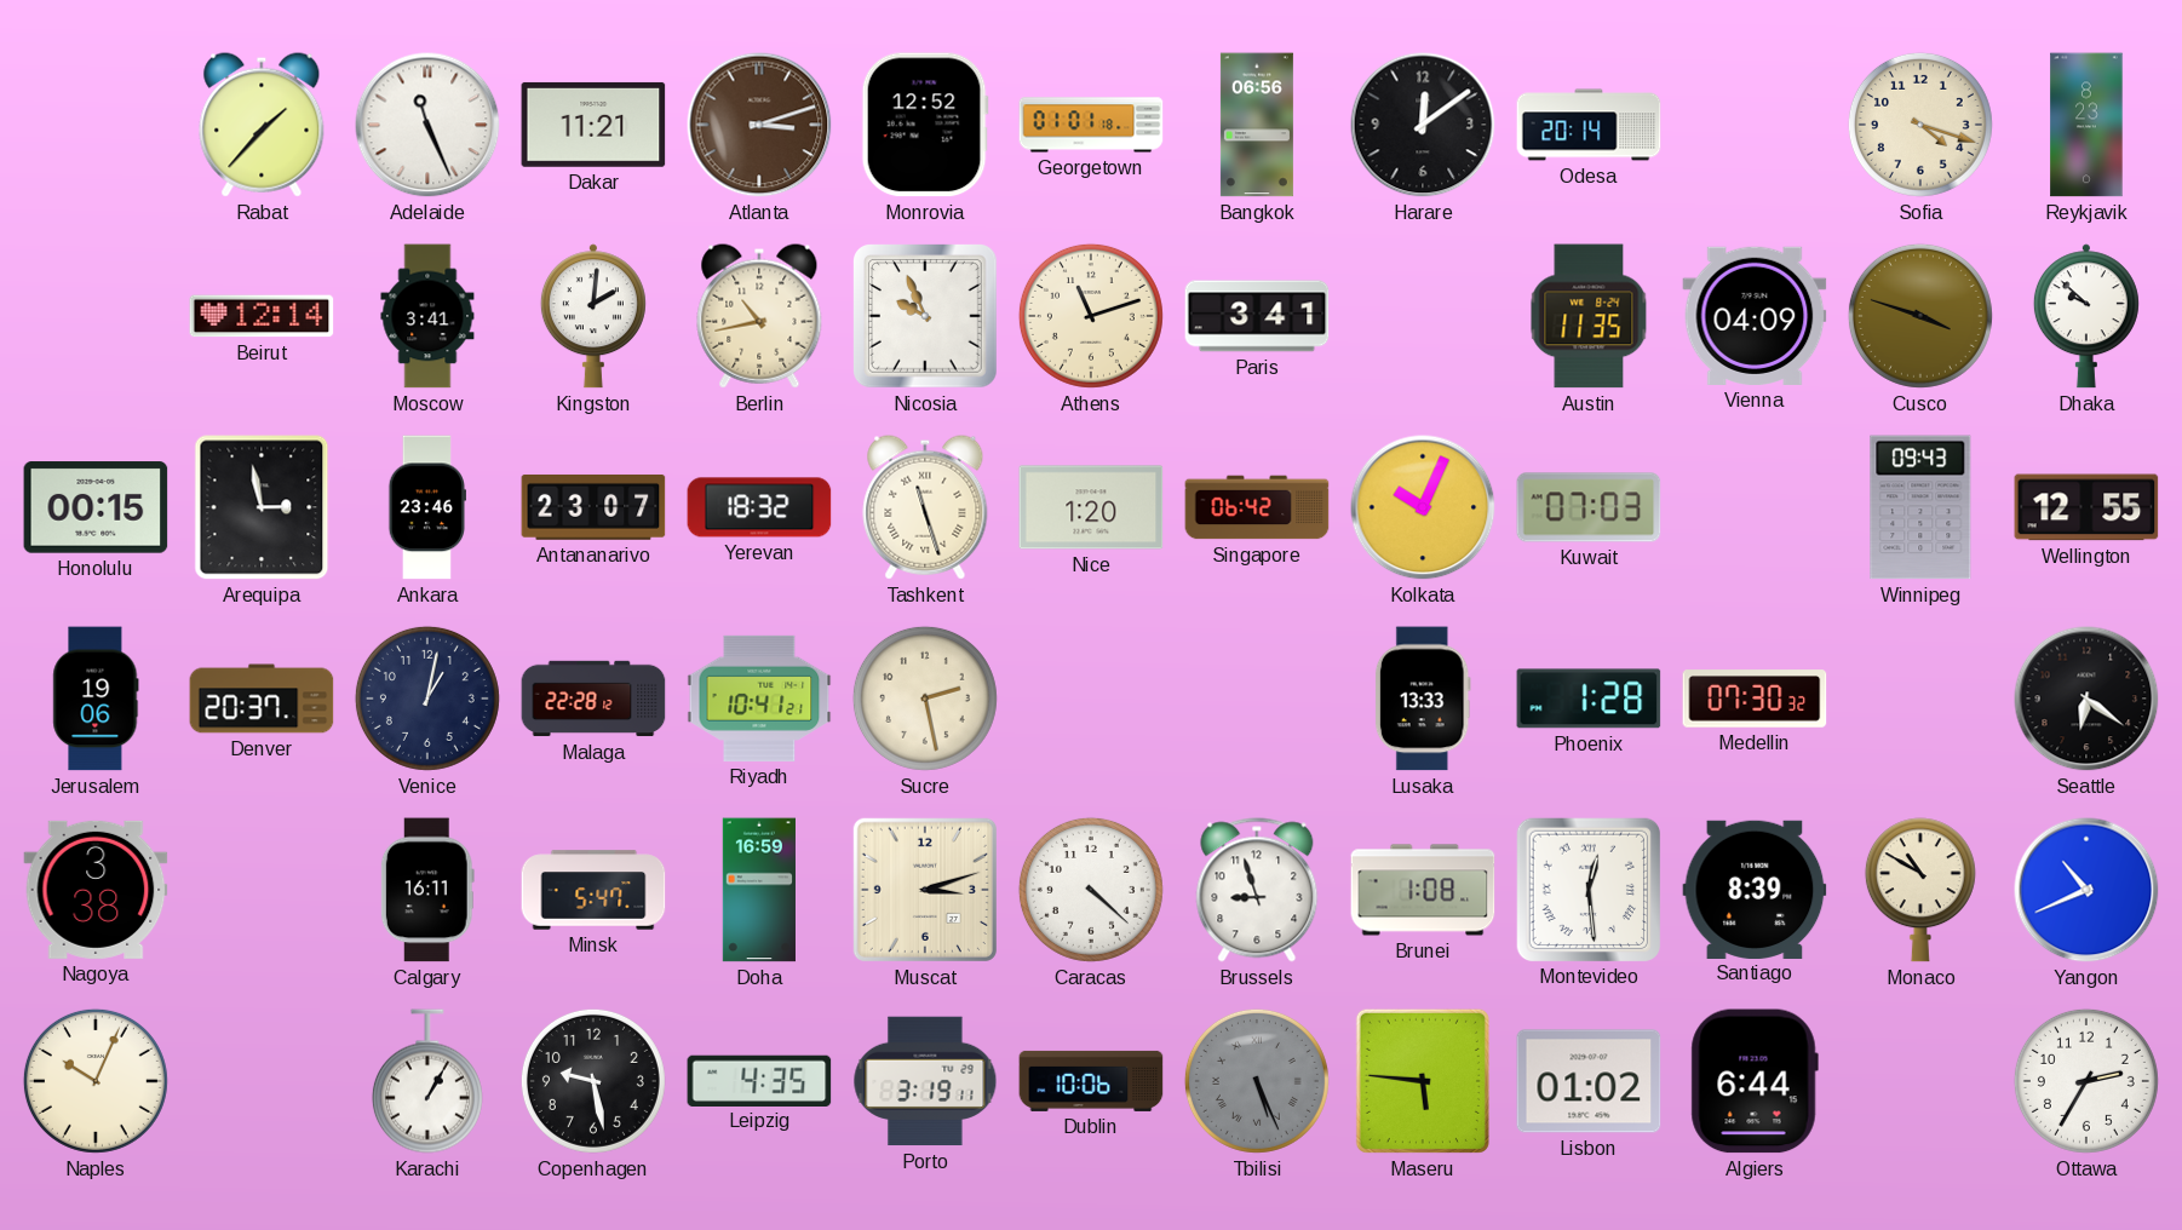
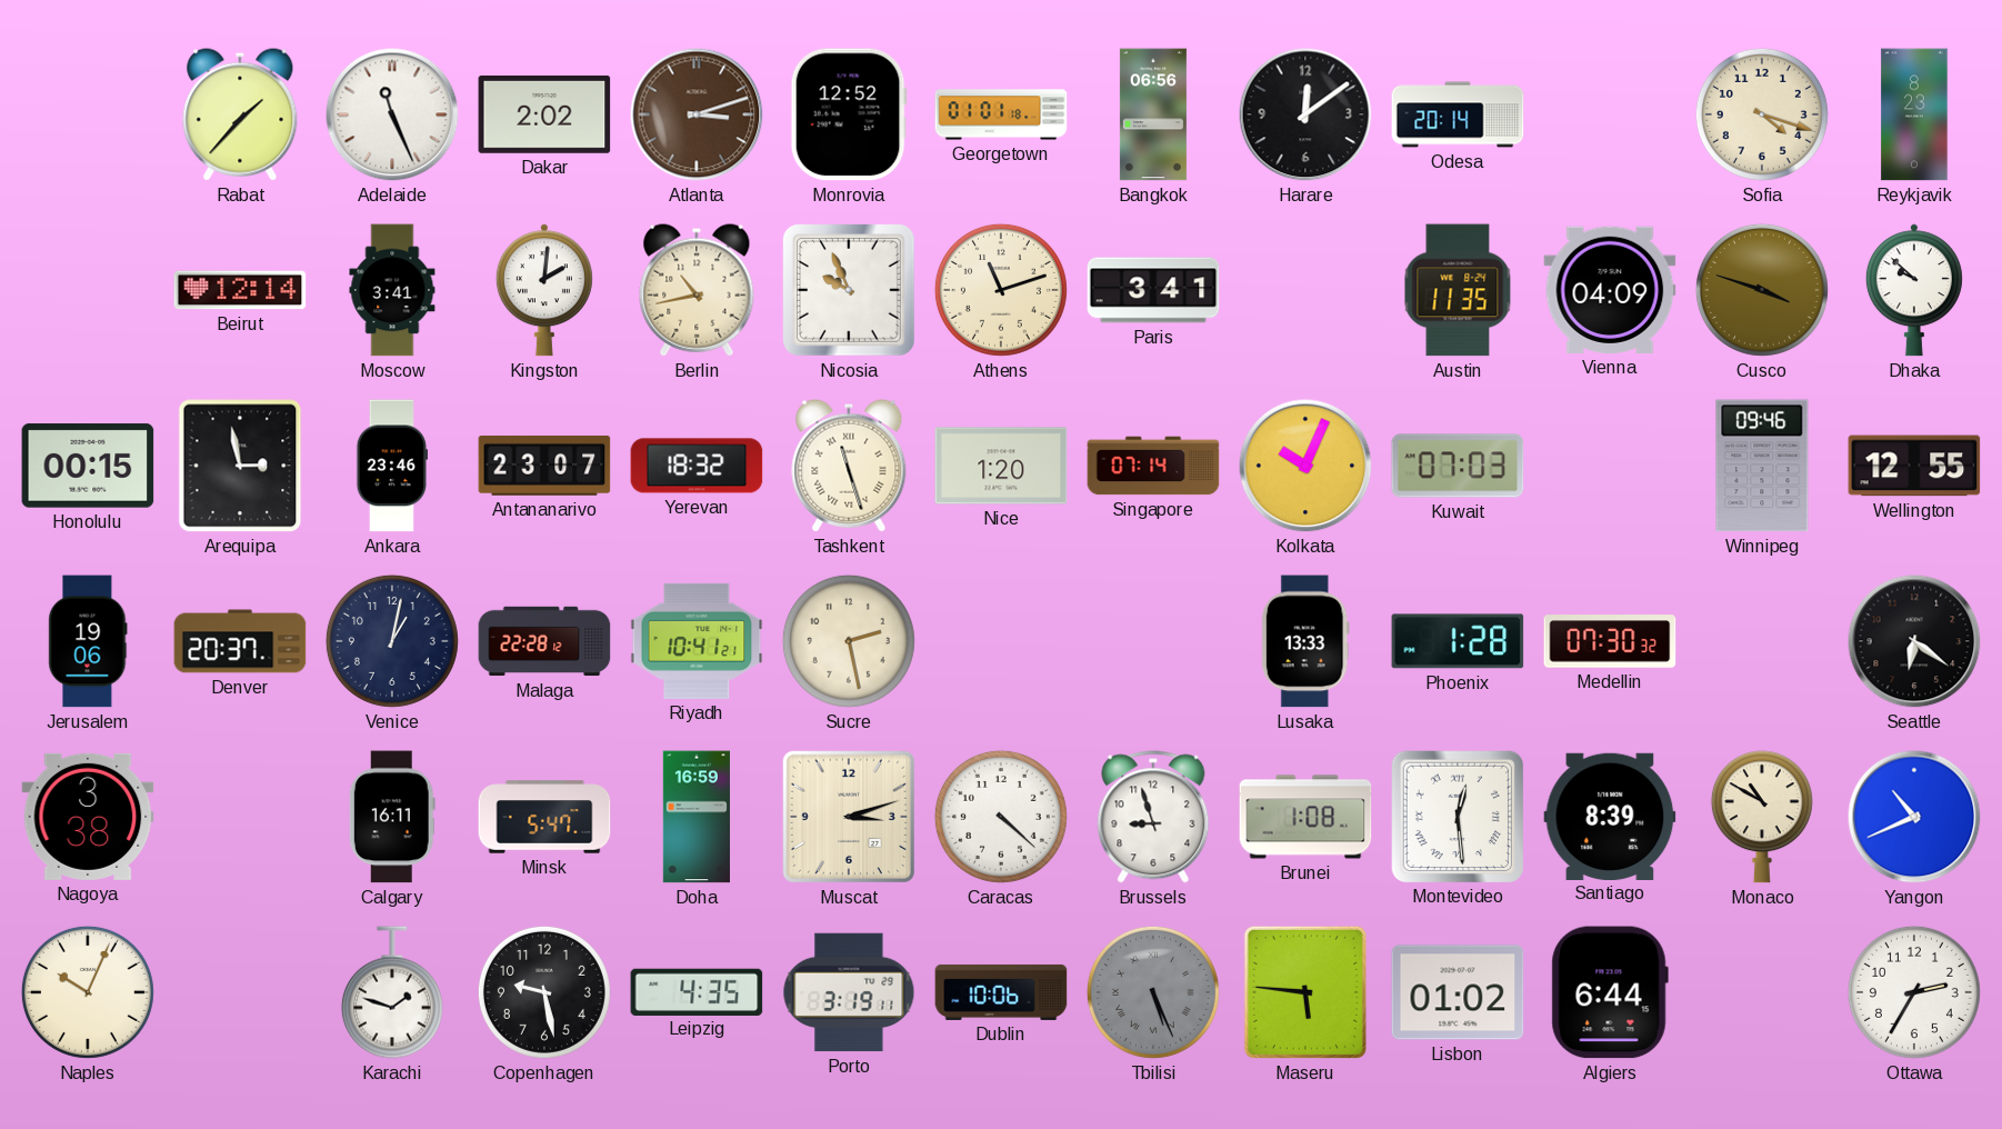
Dakar: 11:21 -> 2:02 (544, 114)
Singapore: 06:42 -> 07:14 (1153, 466)
Winnipeg: 09:43 -> 09:46 (1762, 466)
Karachi: 1:05 -> 1:48 (392, 992)
